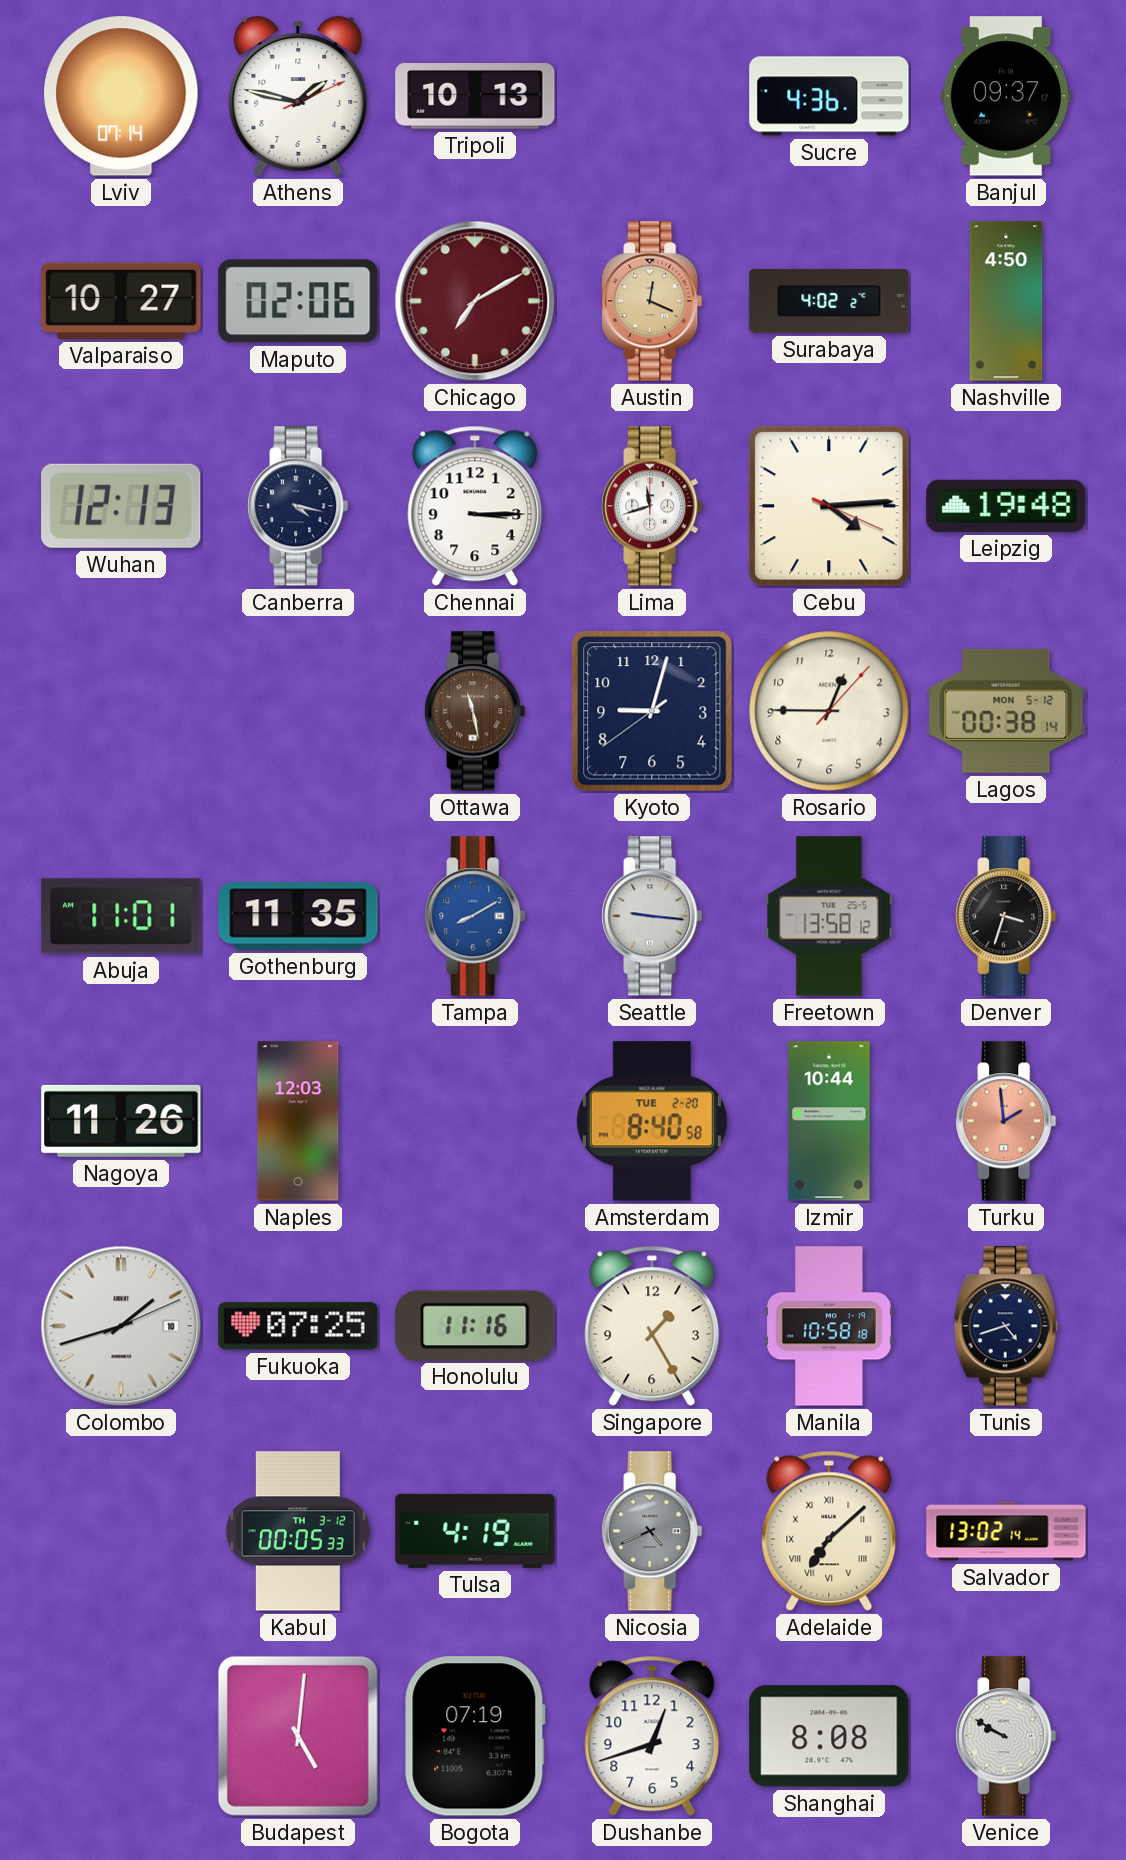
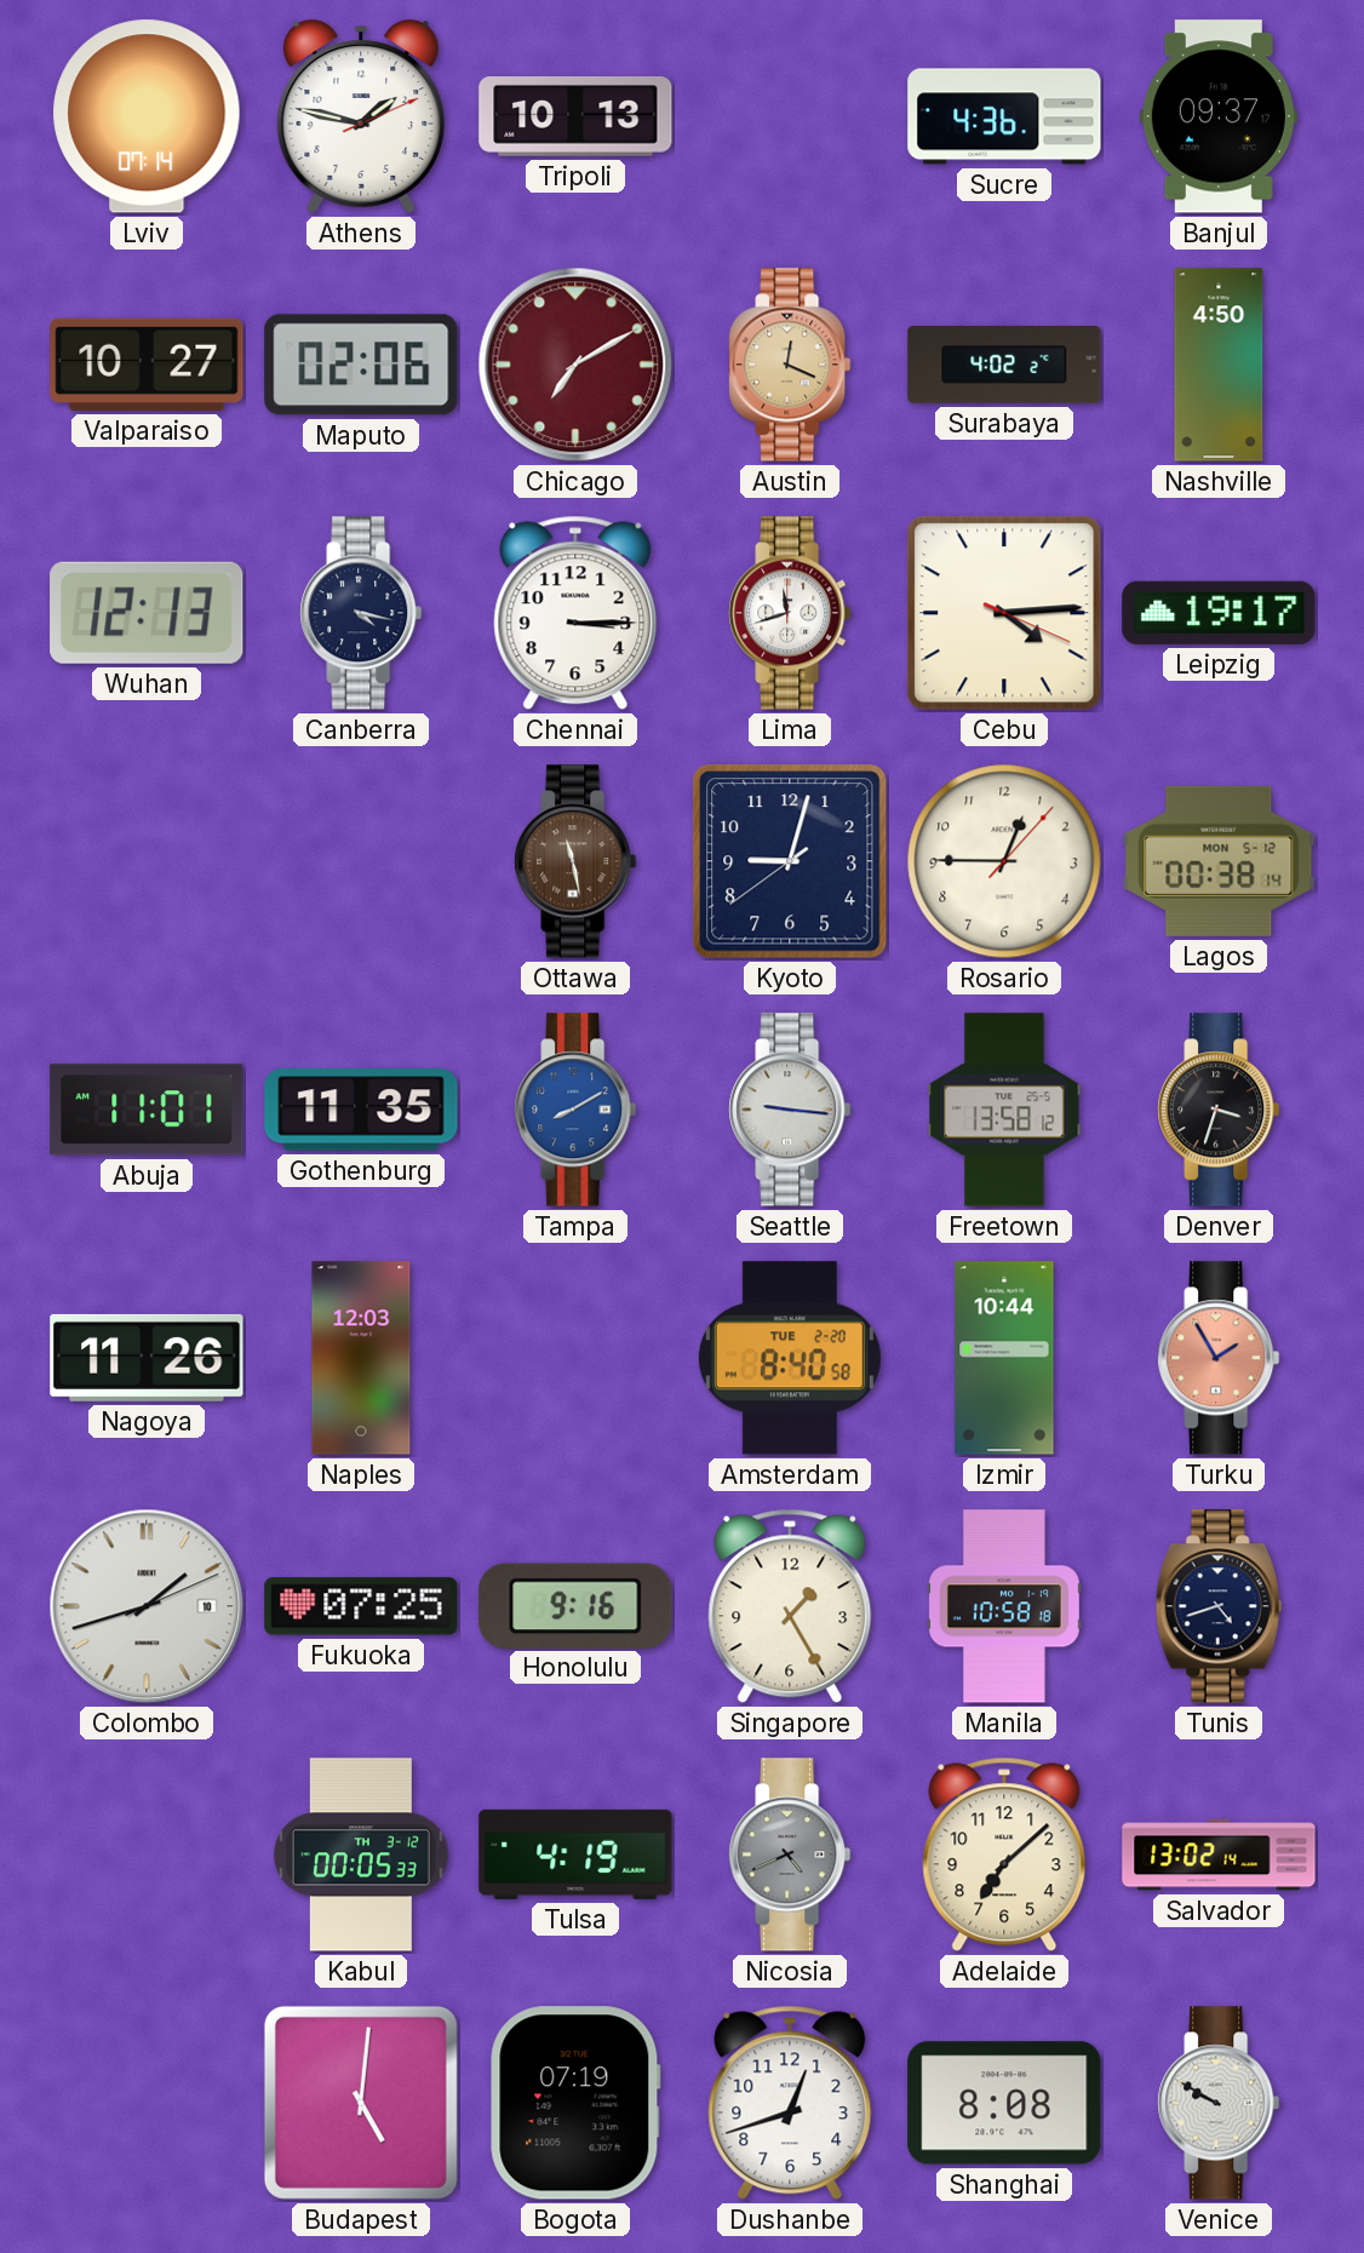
Leipzig: 19:48 -> 19:17 (1219, 613)
Turku: 1:59 -> 1:55 (1219, 1358)
Honolulu: 11:16 -> 9:16 (575, 1605)
Adelaide numerals: Roman -> Arabic (1004, 1854)
